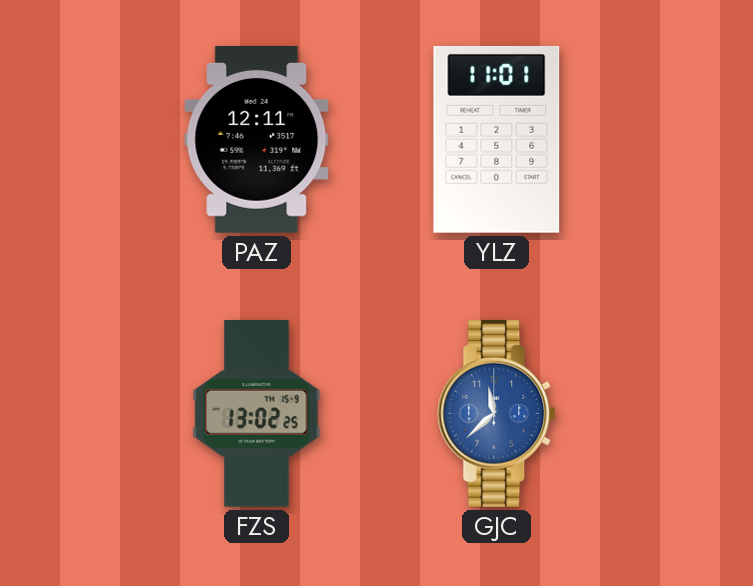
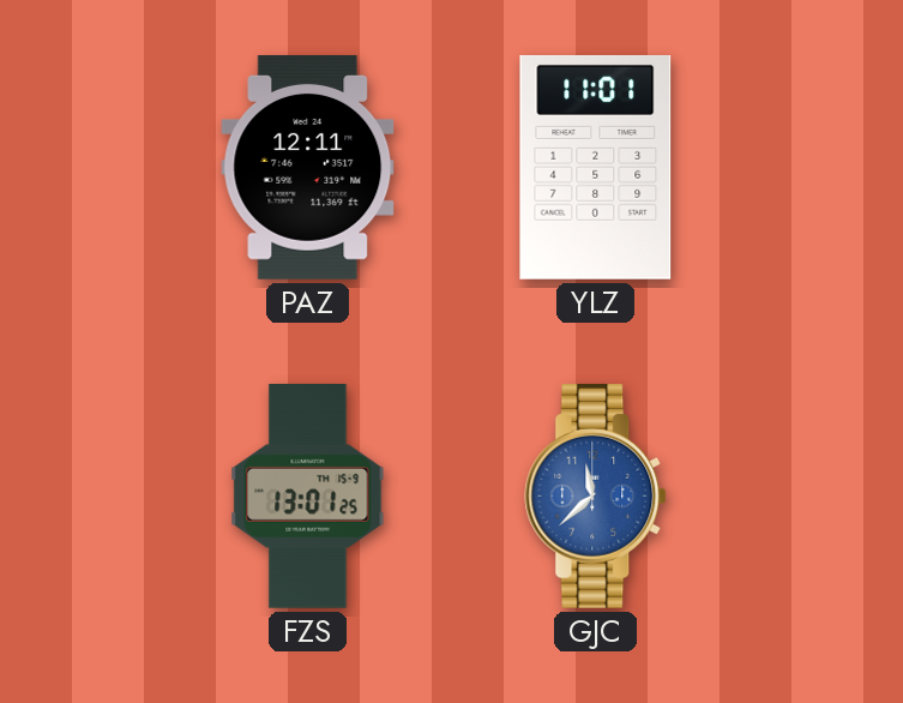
FZS: 13:02 -> 13:01 (308, 495)
